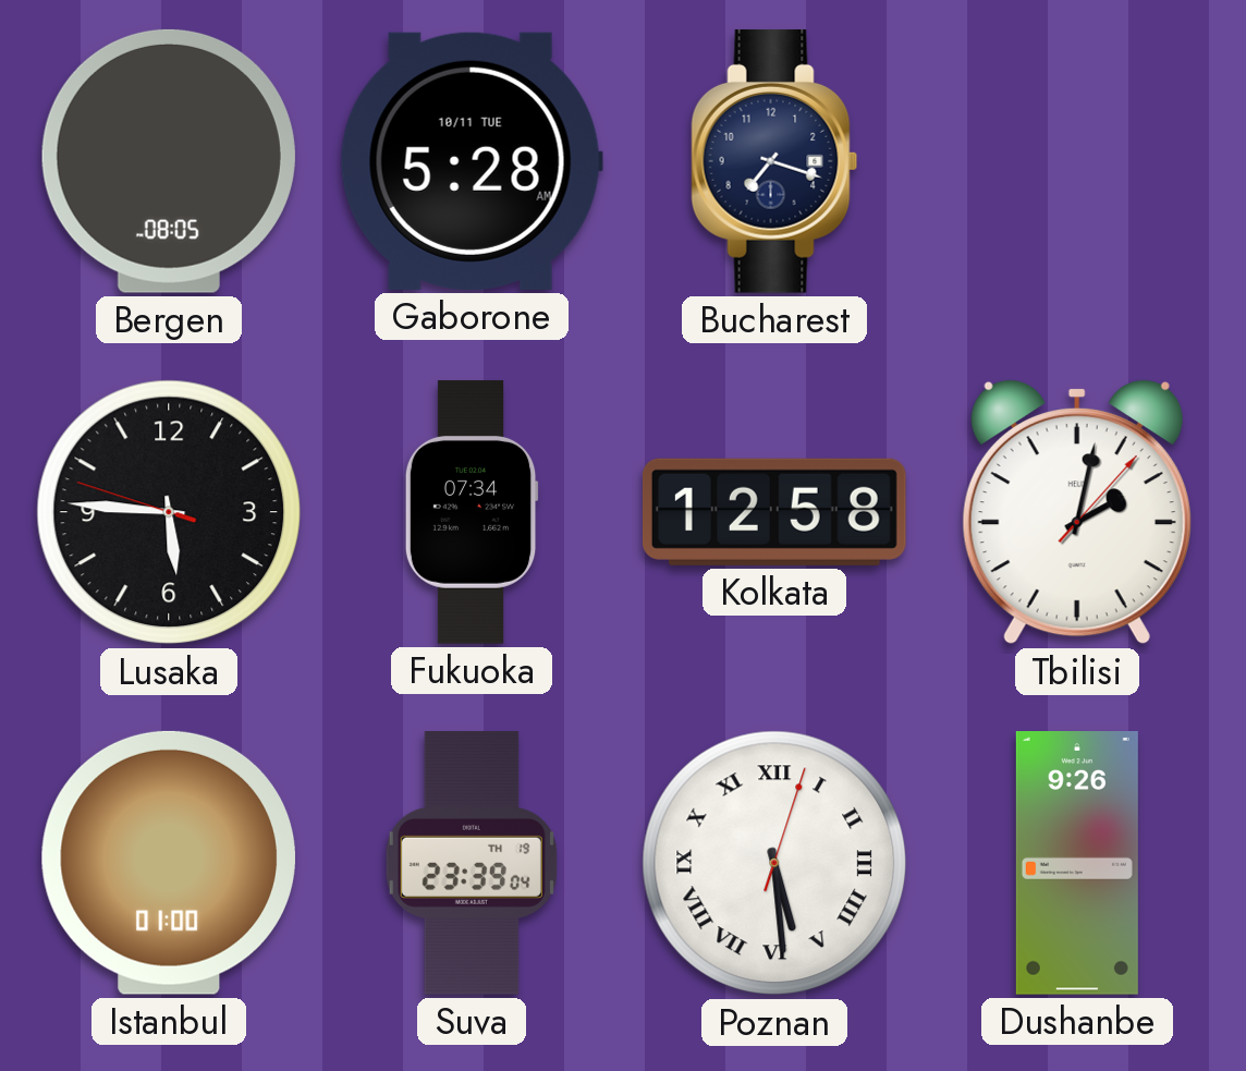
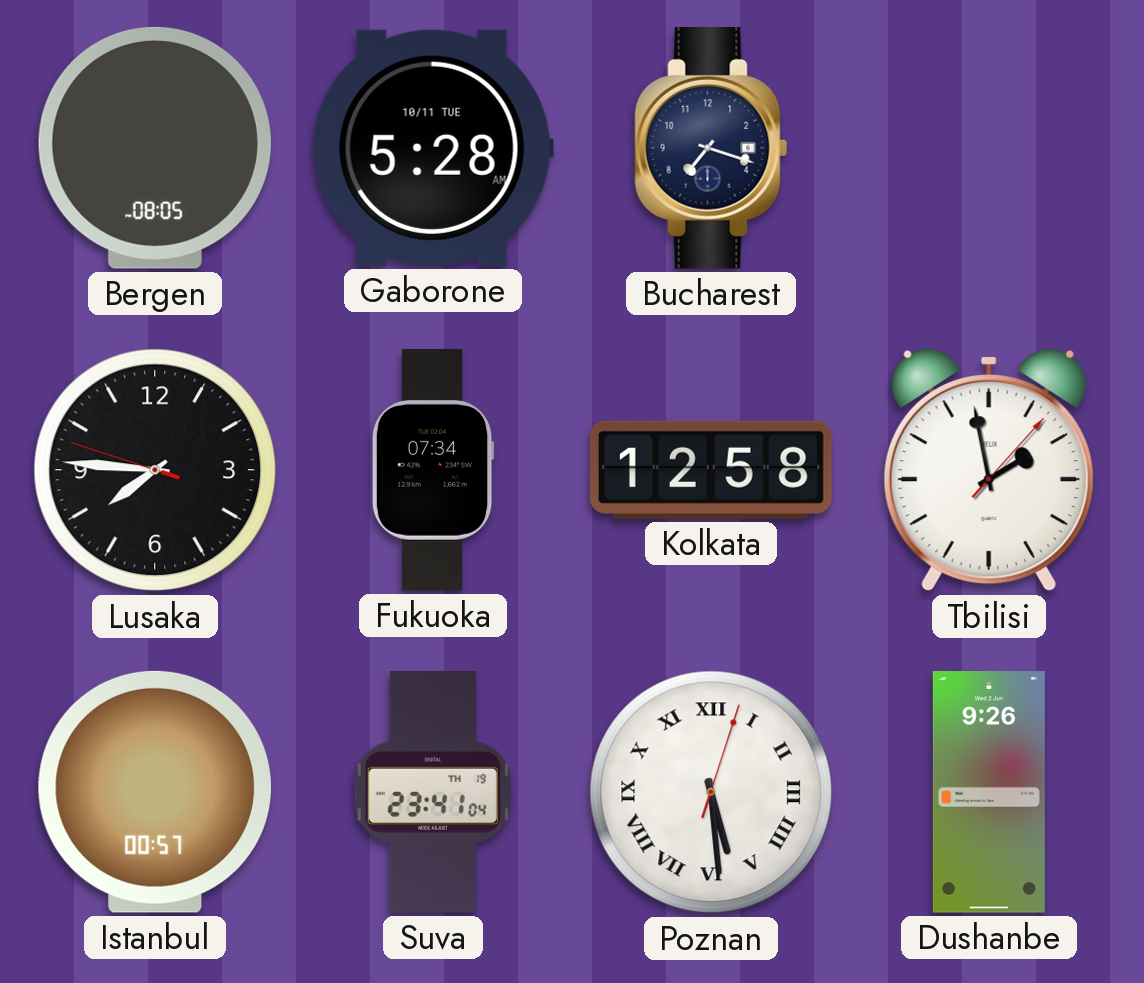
Lusaka: 5:45 -> 7:45 (155, 470)
Tbilisi: 2:02 -> 1:58 (989, 470)
Istanbul: 01:00 -> 00:57 (155, 792)
Suva: 23:39 -> 23:41 (433, 793)
